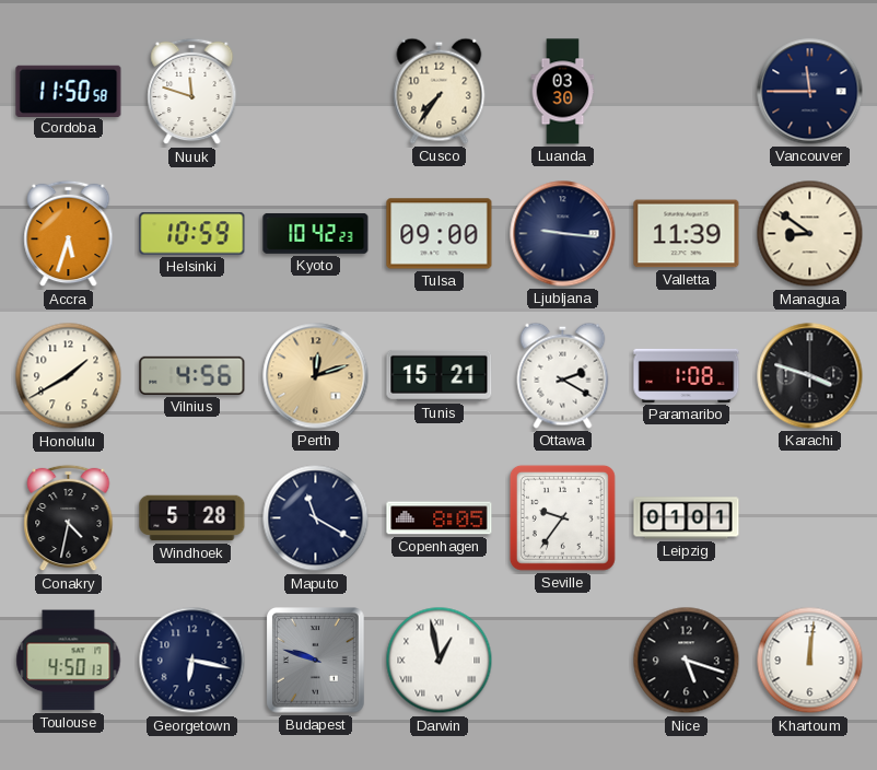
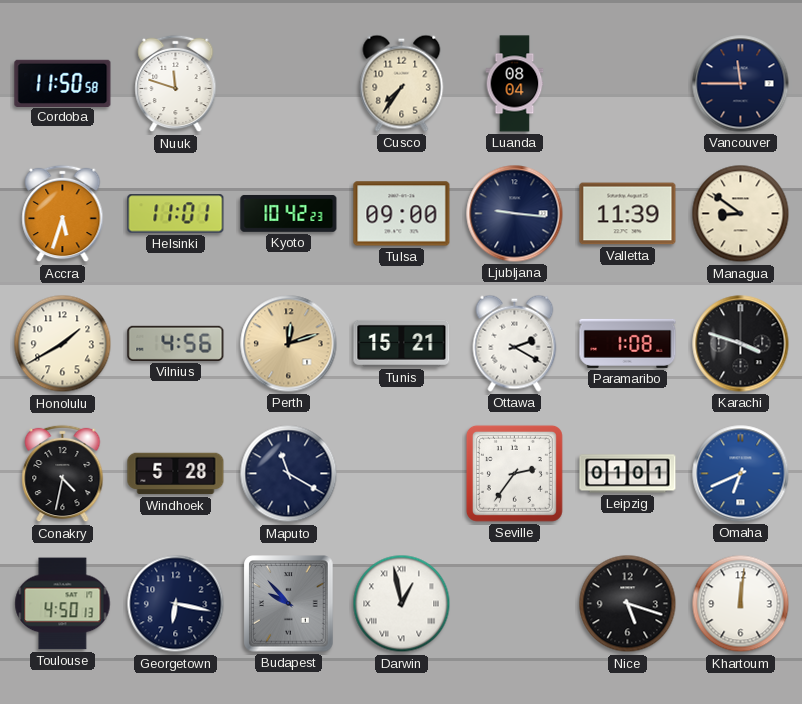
Luanda: 03:30 -> 08:04 (515, 84)
Helsinki: 10:59 -> 11:01 (176, 214)
Copenhagen: 8:05 -> none (440, 518)
Seville: 9:36 -> 2:36 (514, 473)
Omaha: none -> 6:41 (741, 474)
Budapest: 9:48 -> 9:53 (289, 604)
